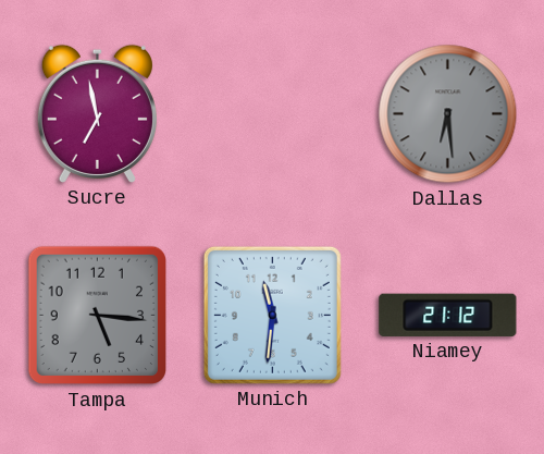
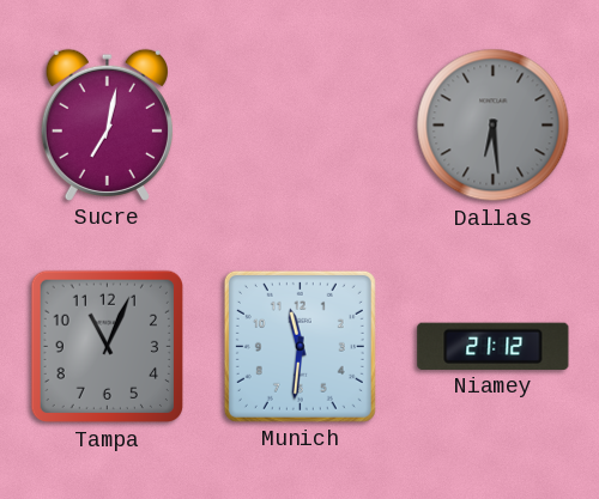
Sucre: 6:58 -> 7:02 (107, 124)
Tampa: 5:16 -> 11:04 (108, 347)
